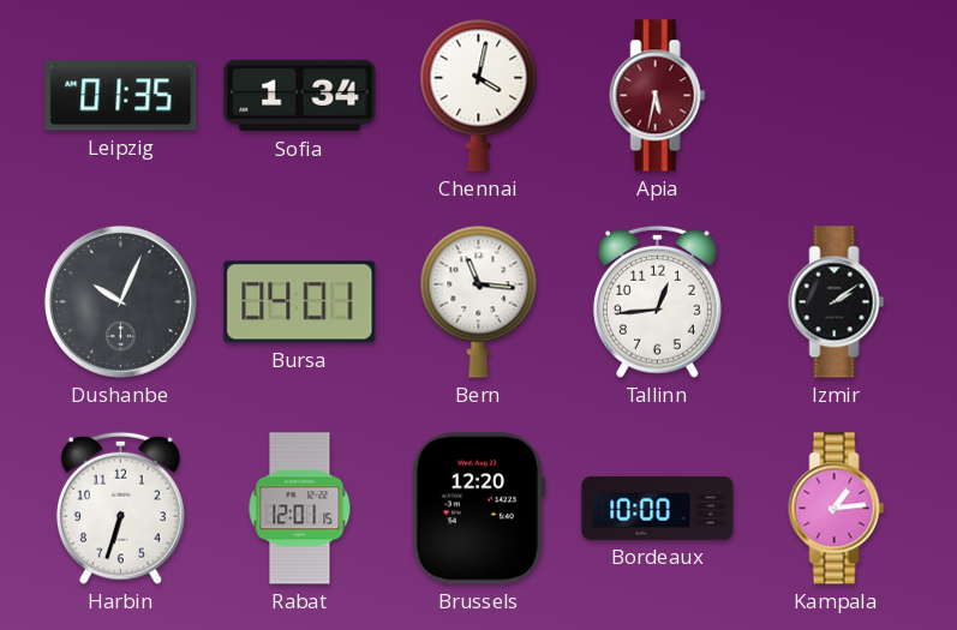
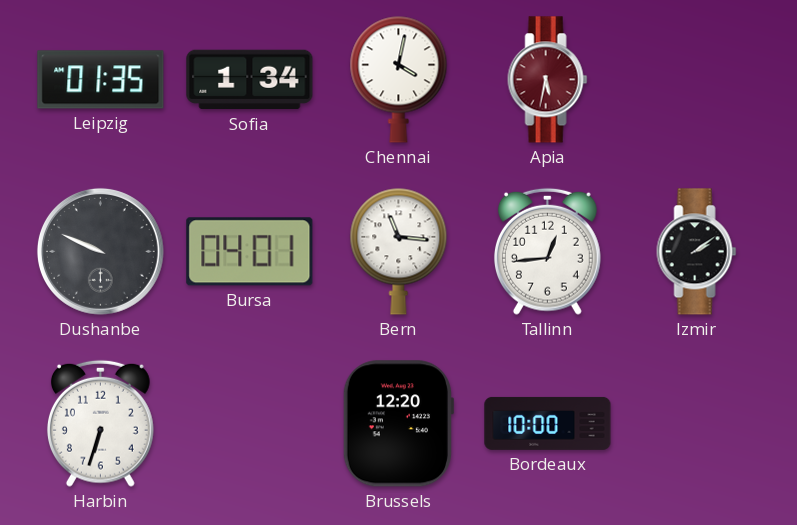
Dushanbe: 10:04 -> 9:49 (100, 251)
Rabat: 12:01 -> none (300, 509)
Kampala: 1:14 -> none (837, 509)
